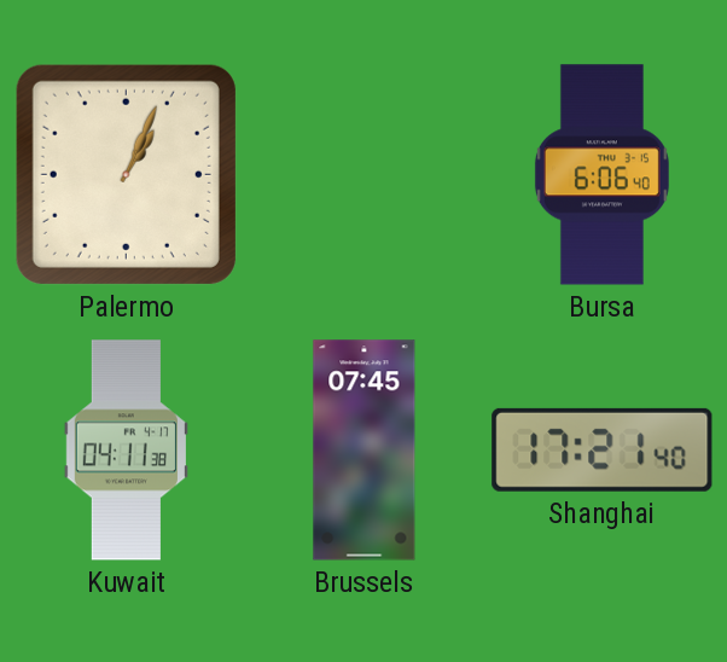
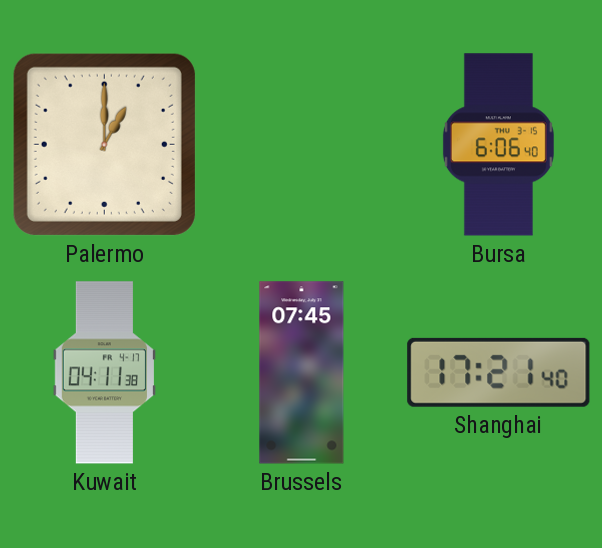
Palermo: 1:04 -> 1:00 (104, 144)
